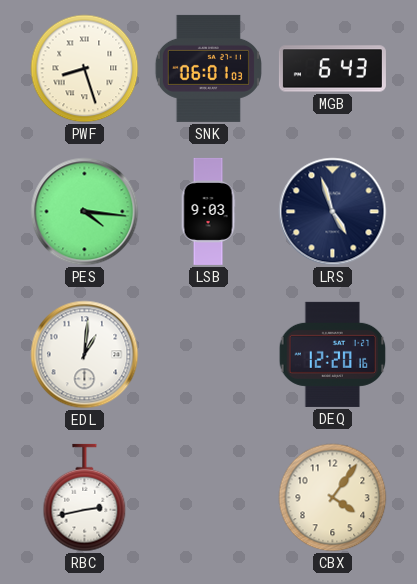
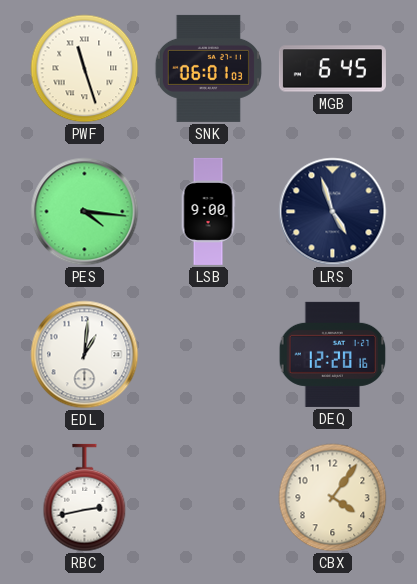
PWF: 8:27 -> 11:27 (85, 69)
MGB: 6:43 -> 6:45 (332, 69)
LSB: 9:03 -> 9:00 (208, 211)
